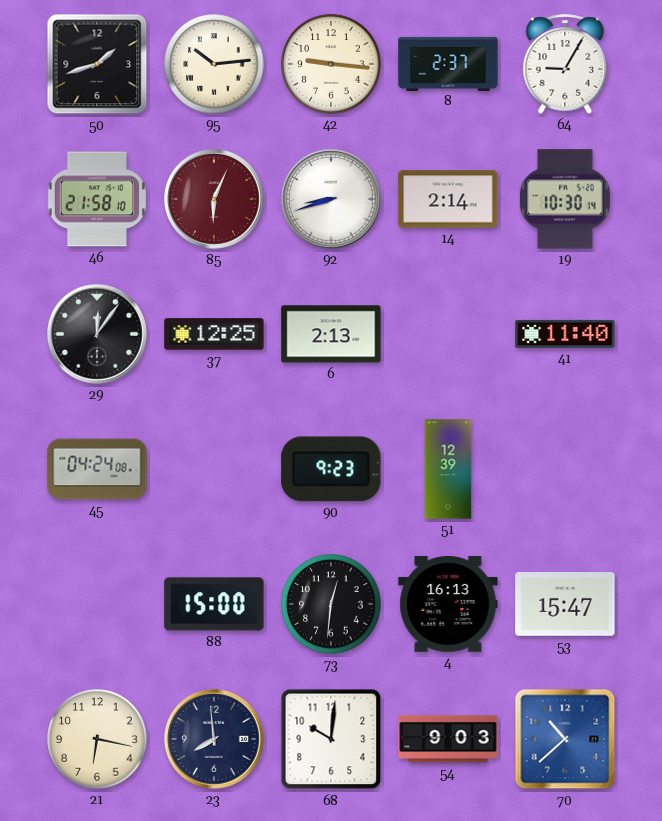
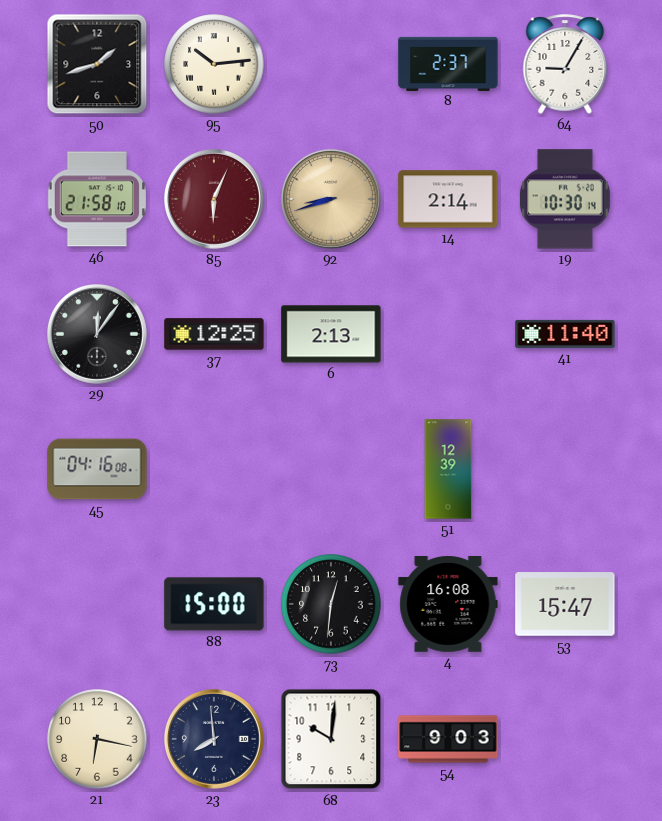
42: 9:16 -> none (331, 64)
92 dial: white -> champagne (331, 199)
45: 04:24 -> 04:16 (97, 469)
90: 9:23 -> none (331, 469)
4: 16:13 -> 16:08 (448, 605)
70: 10:38 -> none (565, 739)
